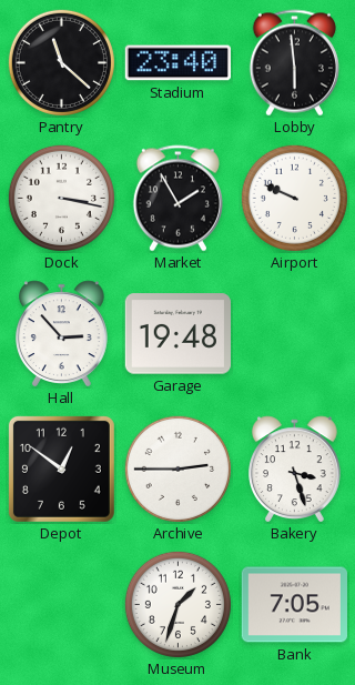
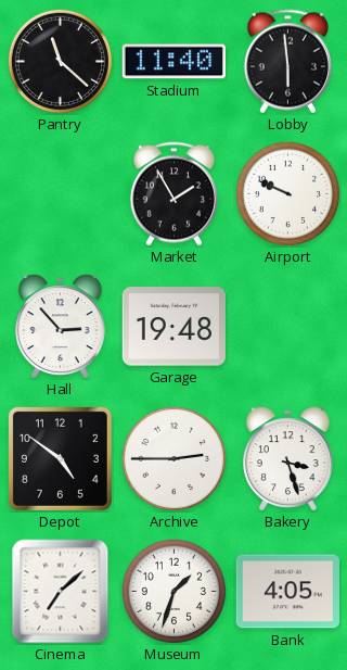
Stadium: 23:40 -> 11:40 (173, 62)
Dock: 3:17 -> none (61, 198)
Depot: 12:51 -> 4:51 (60, 458)
Cinema: none -> 7:08 (61, 592)
Bank: 7:05 -> 4:05 (287, 592)
